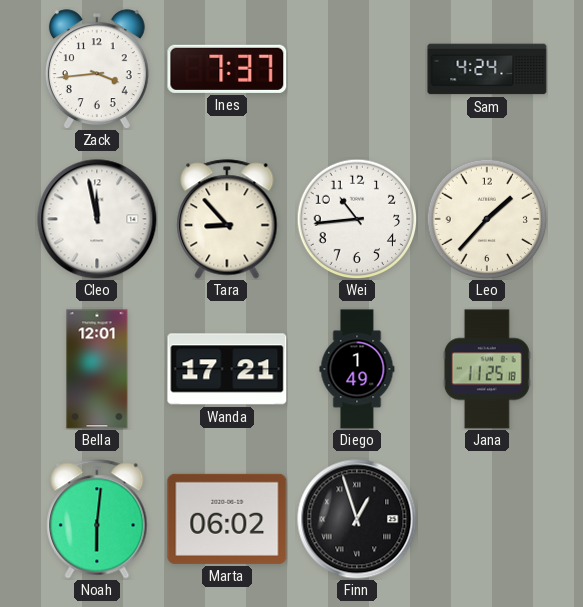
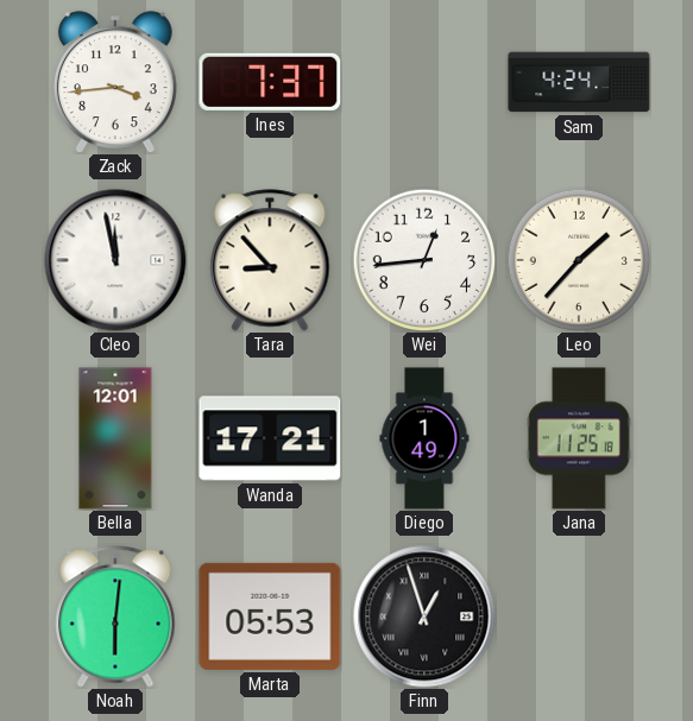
Wei: 10:44 -> 12:44 (424, 260)
Marta: 06:02 -> 05:53 (270, 616)
